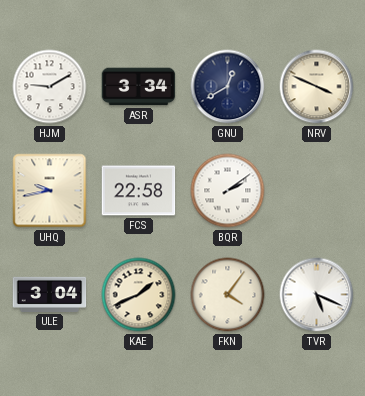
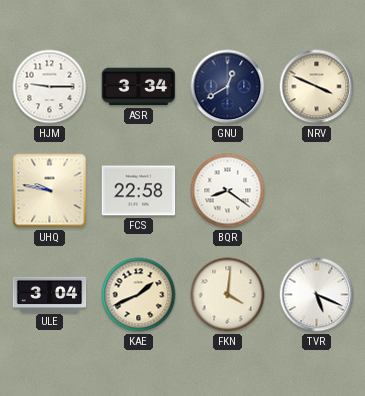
HJM: 9:10 -> 9:15 (50, 87)
UHQ: 9:43 -> 9:47 (50, 191)
BQR: 2:09 -> 8:21 (228, 191)
FKN: 4:06 -> 4:01 (228, 295)
